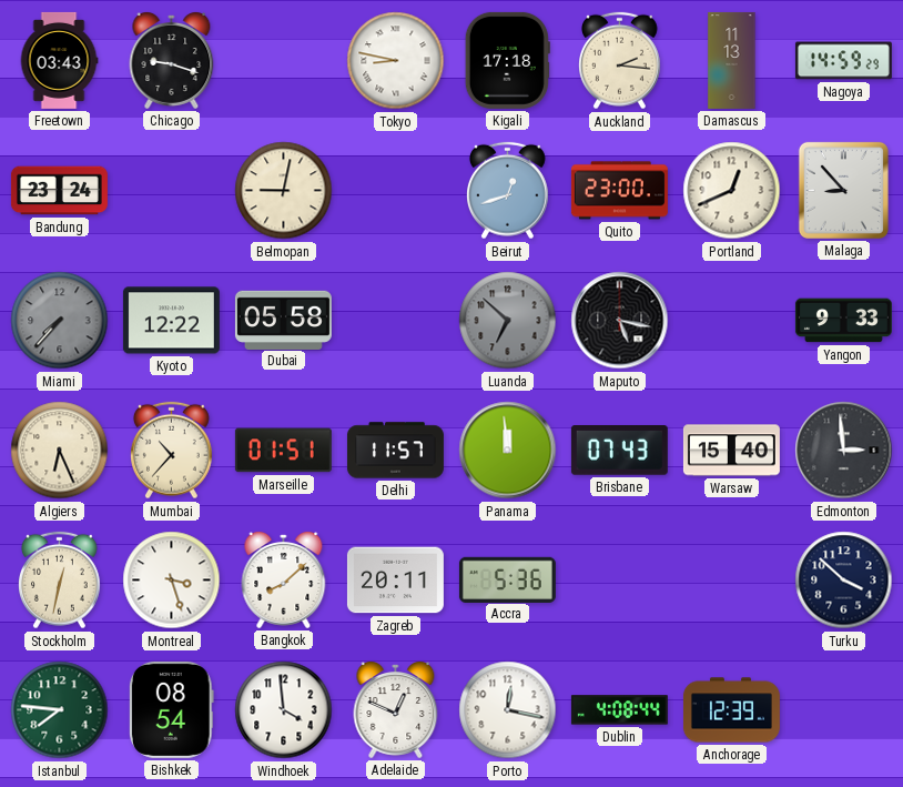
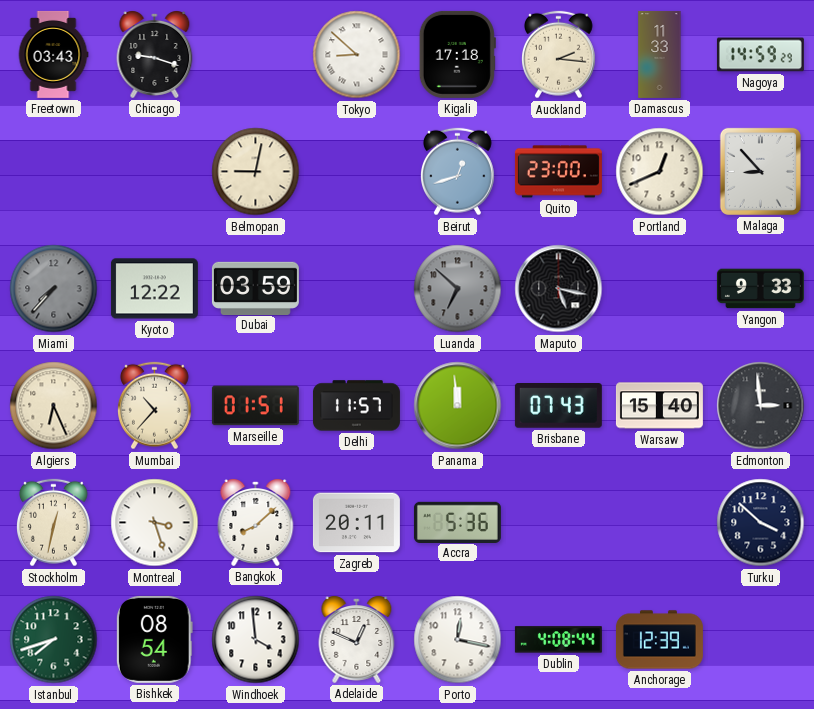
Tokyo: 8:47 -> 8:52 (357, 55)
Damascus: 11:13 -> 11:33 (660, 54)
Bandung: 23:24 -> none (59, 191)
Dubai: 05:58 -> 03:59 (255, 288)
Istanbul: 7:46 -> 7:42 (54, 640)
